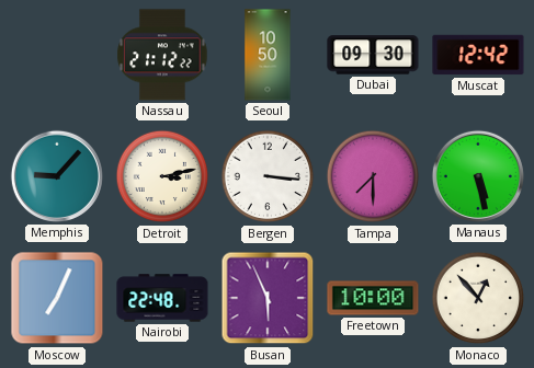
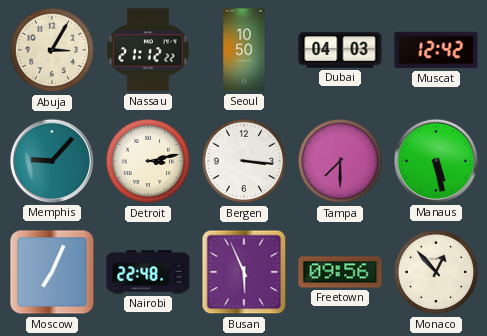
Abuja: none -> 3:05 (52, 50)
Dubai: 09:30 -> 04:03 (340, 50)
Freetown: 10:00 -> 09:56 (340, 272)
